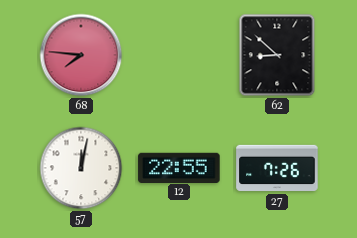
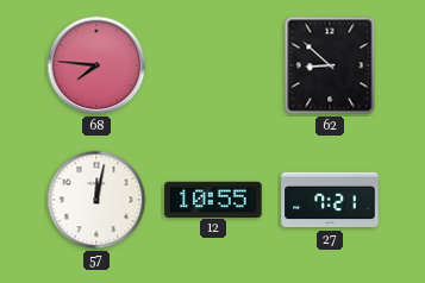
12: 22:55 -> 10:55 (213, 199)
27: 7:26 -> 7:21 (330, 200)
